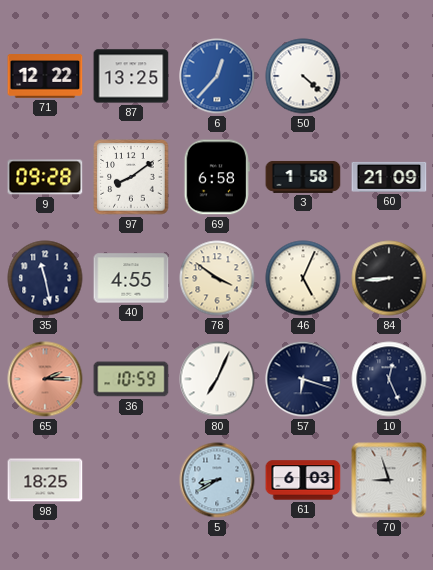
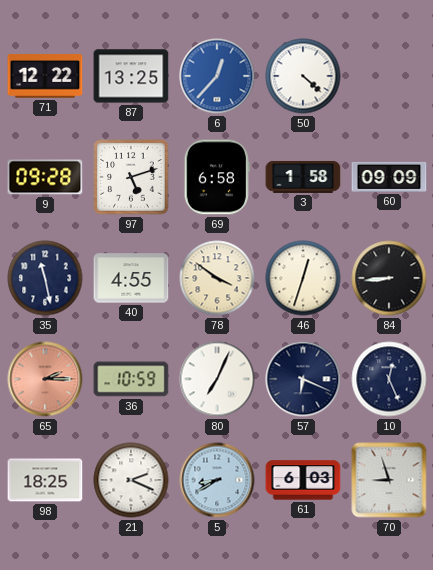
97: 8:09 -> 5:12 (131, 177)
60: 21:09 -> 09:09 (389, 177)
46: 5:04 -> 12:33 (303, 278)
57: 6:18 -> 6:19 (303, 379)
21: none -> 2:19 (131, 480)
